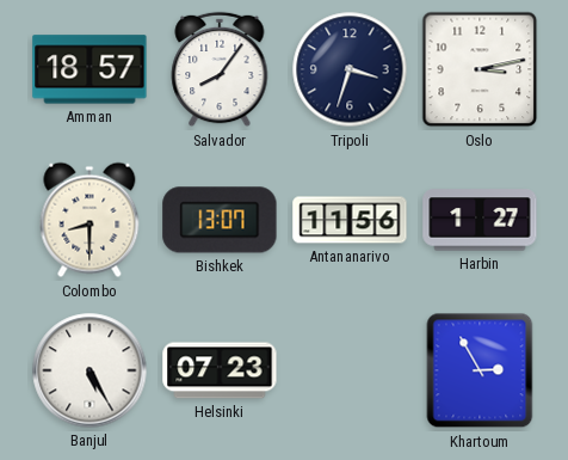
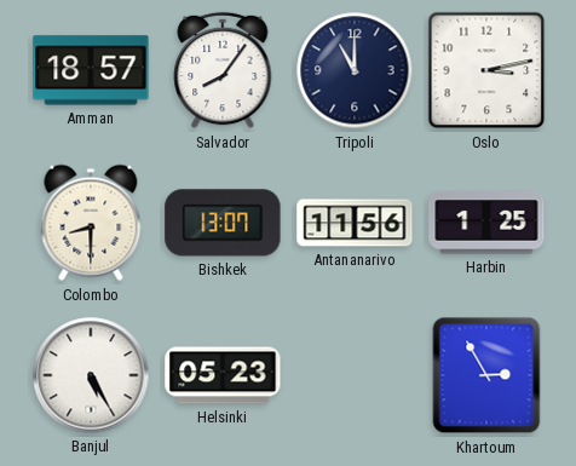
Tripoli: 3:33 -> 11:00 (355, 70)
Harbin: 1:27 -> 1:25 (486, 223)
Helsinki: 07:23 -> 05:23 (223, 375)
